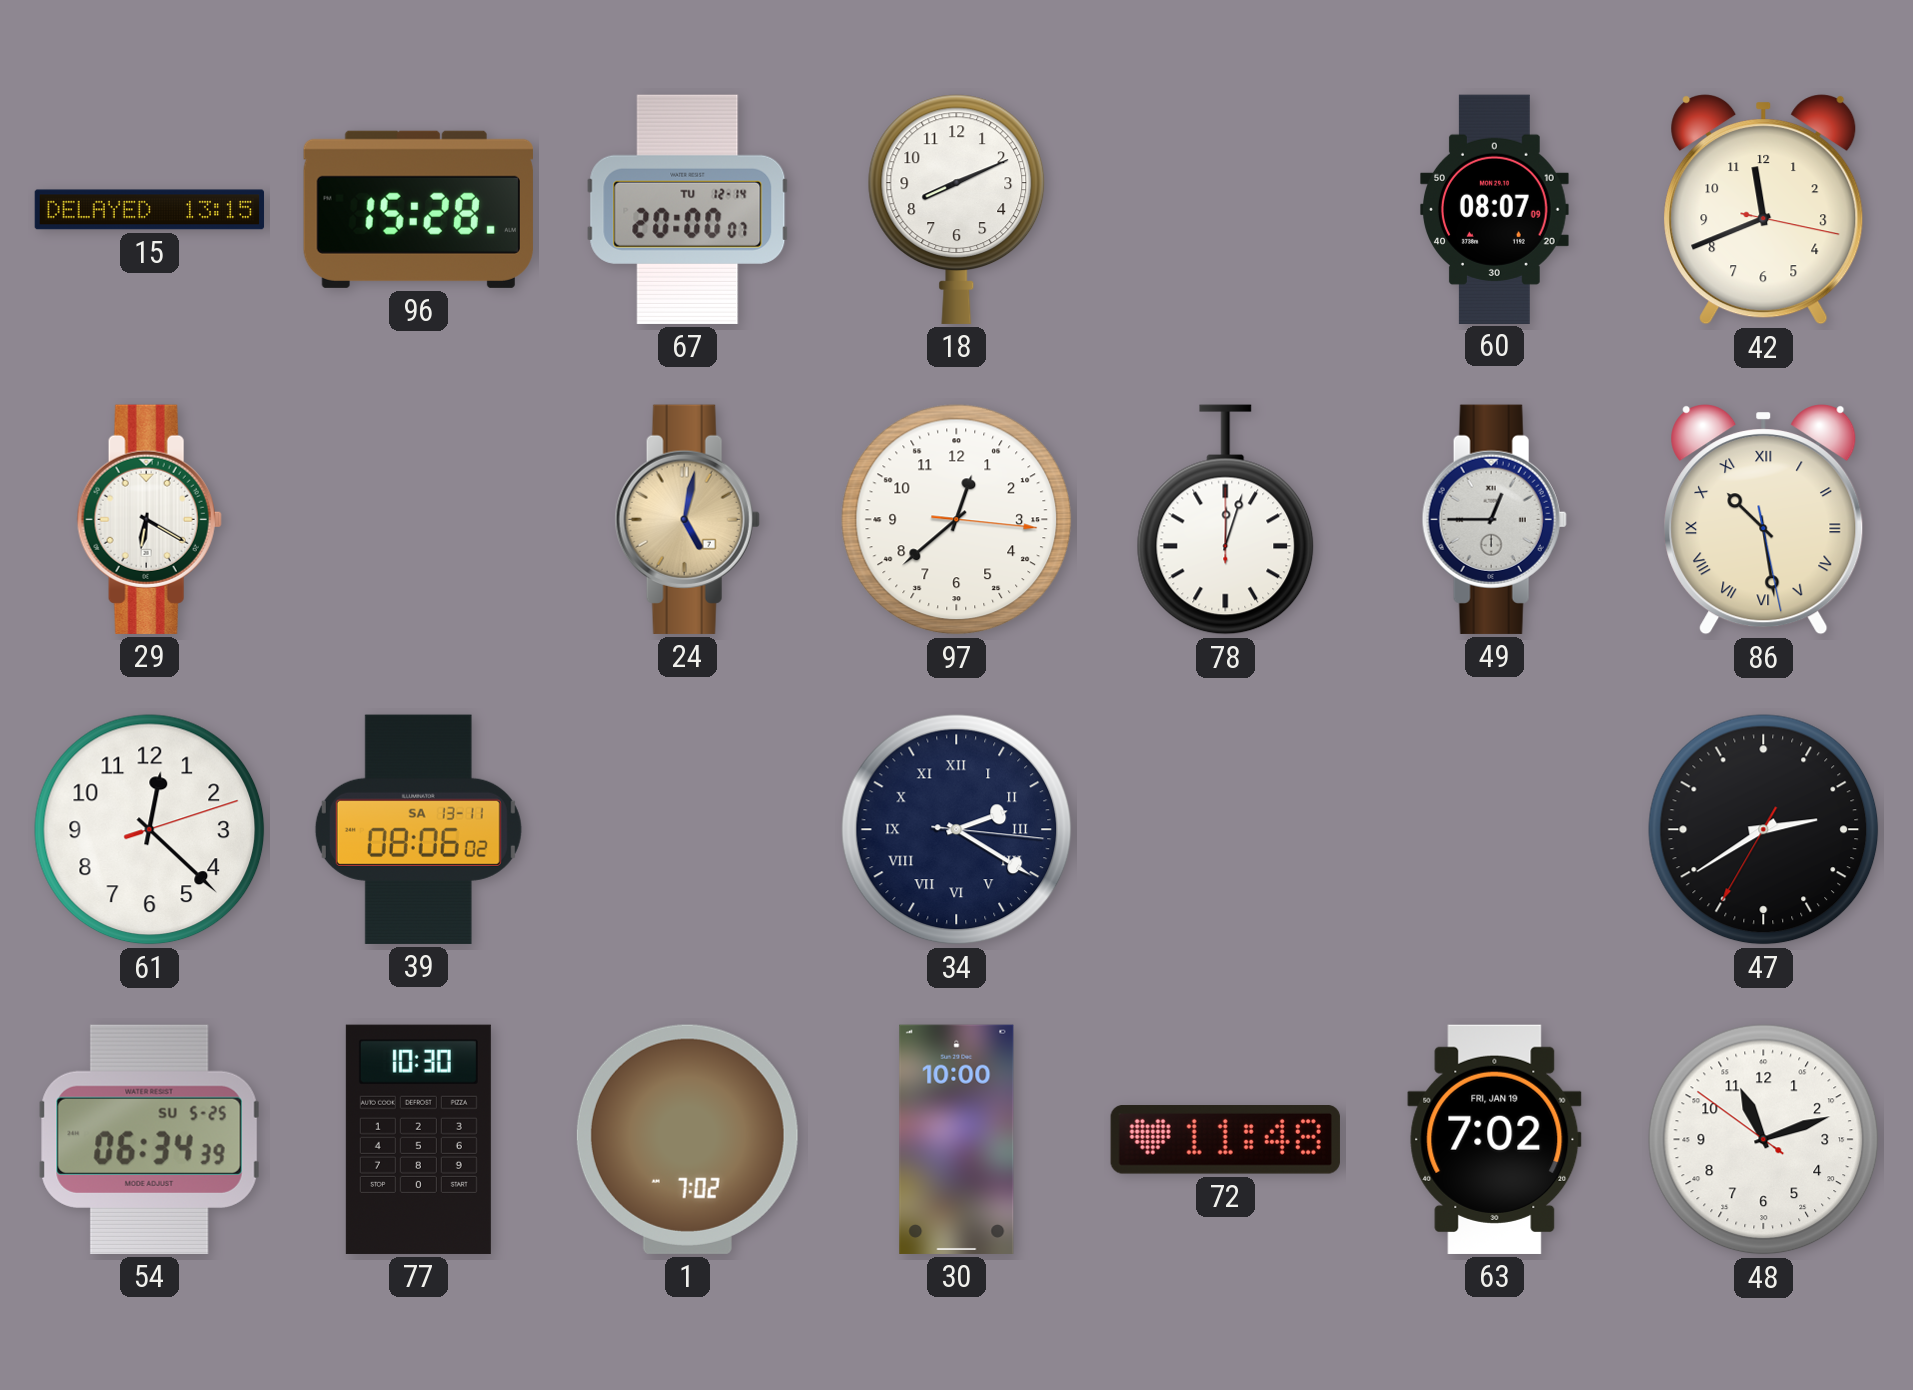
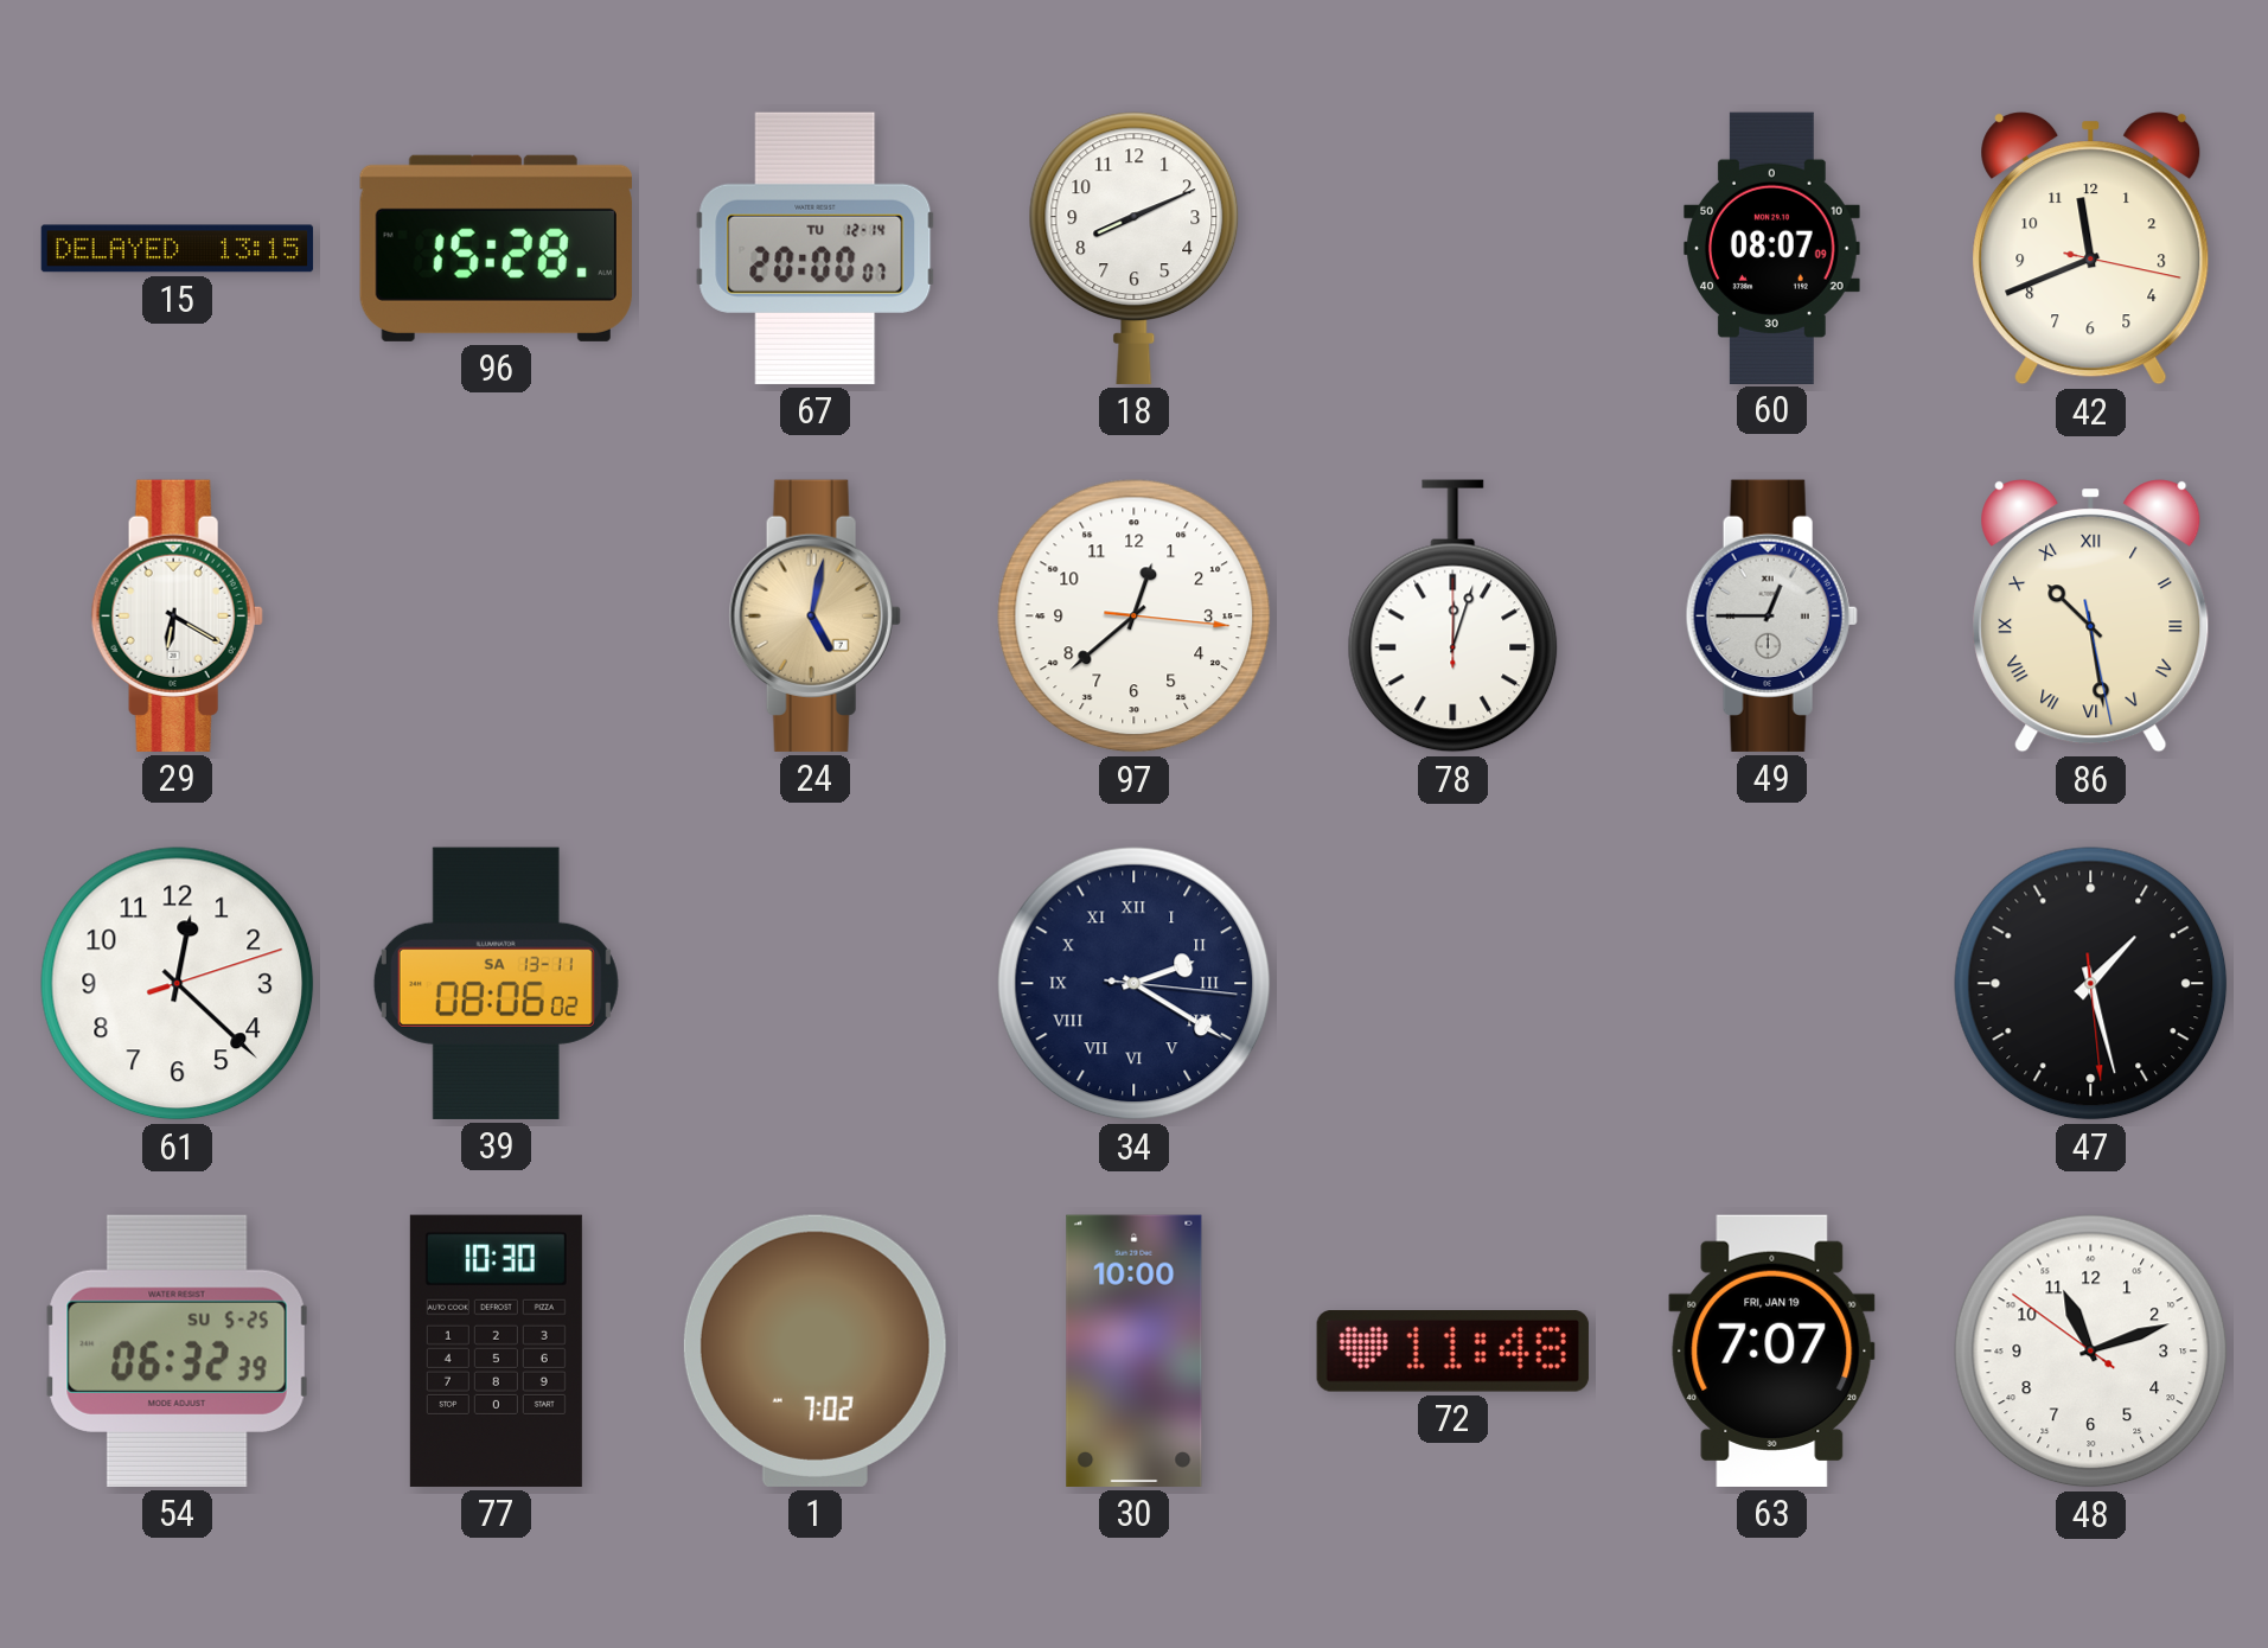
47: 2:39 -> 1:27 (2091, 984)
54: 06:34 -> 06:32 (178, 1350)
63: 7:02 -> 7:07 (1772, 1350)
